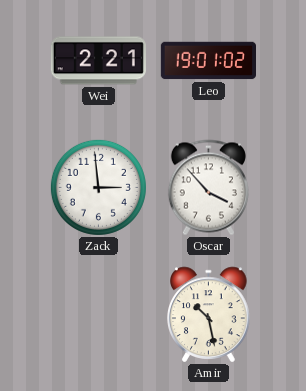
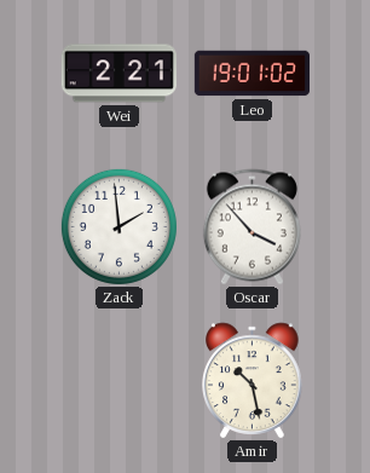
Zack: 2:59 -> 1:59 (118, 226)
